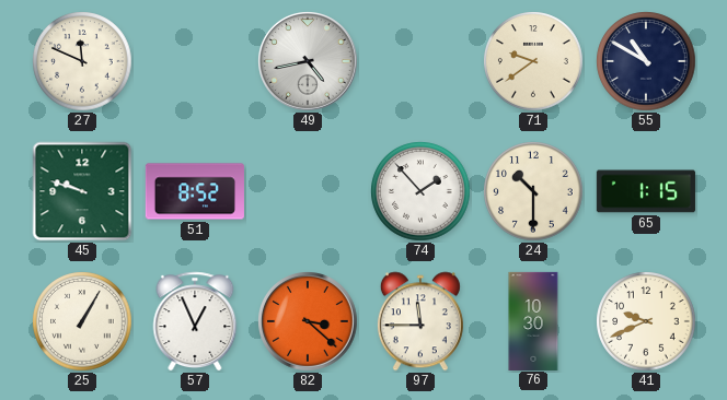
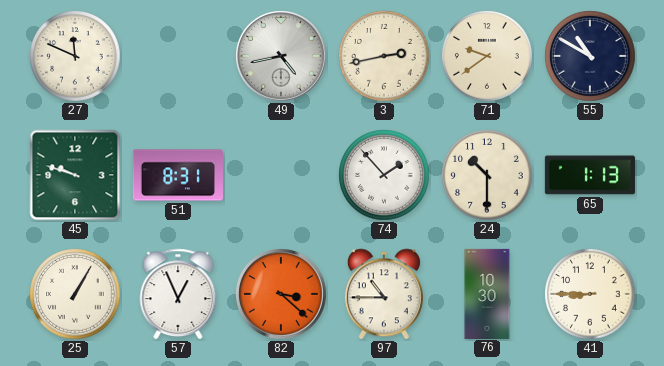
3: none -> 2:43 (384, 56)
51: 8:52 -> 8:31 (178, 175)
65: 1:15 -> 1:13 (590, 175)
97: 11:45 -> 10:45 (384, 294)
41: 9:41 -> 8:45 (590, 294)
